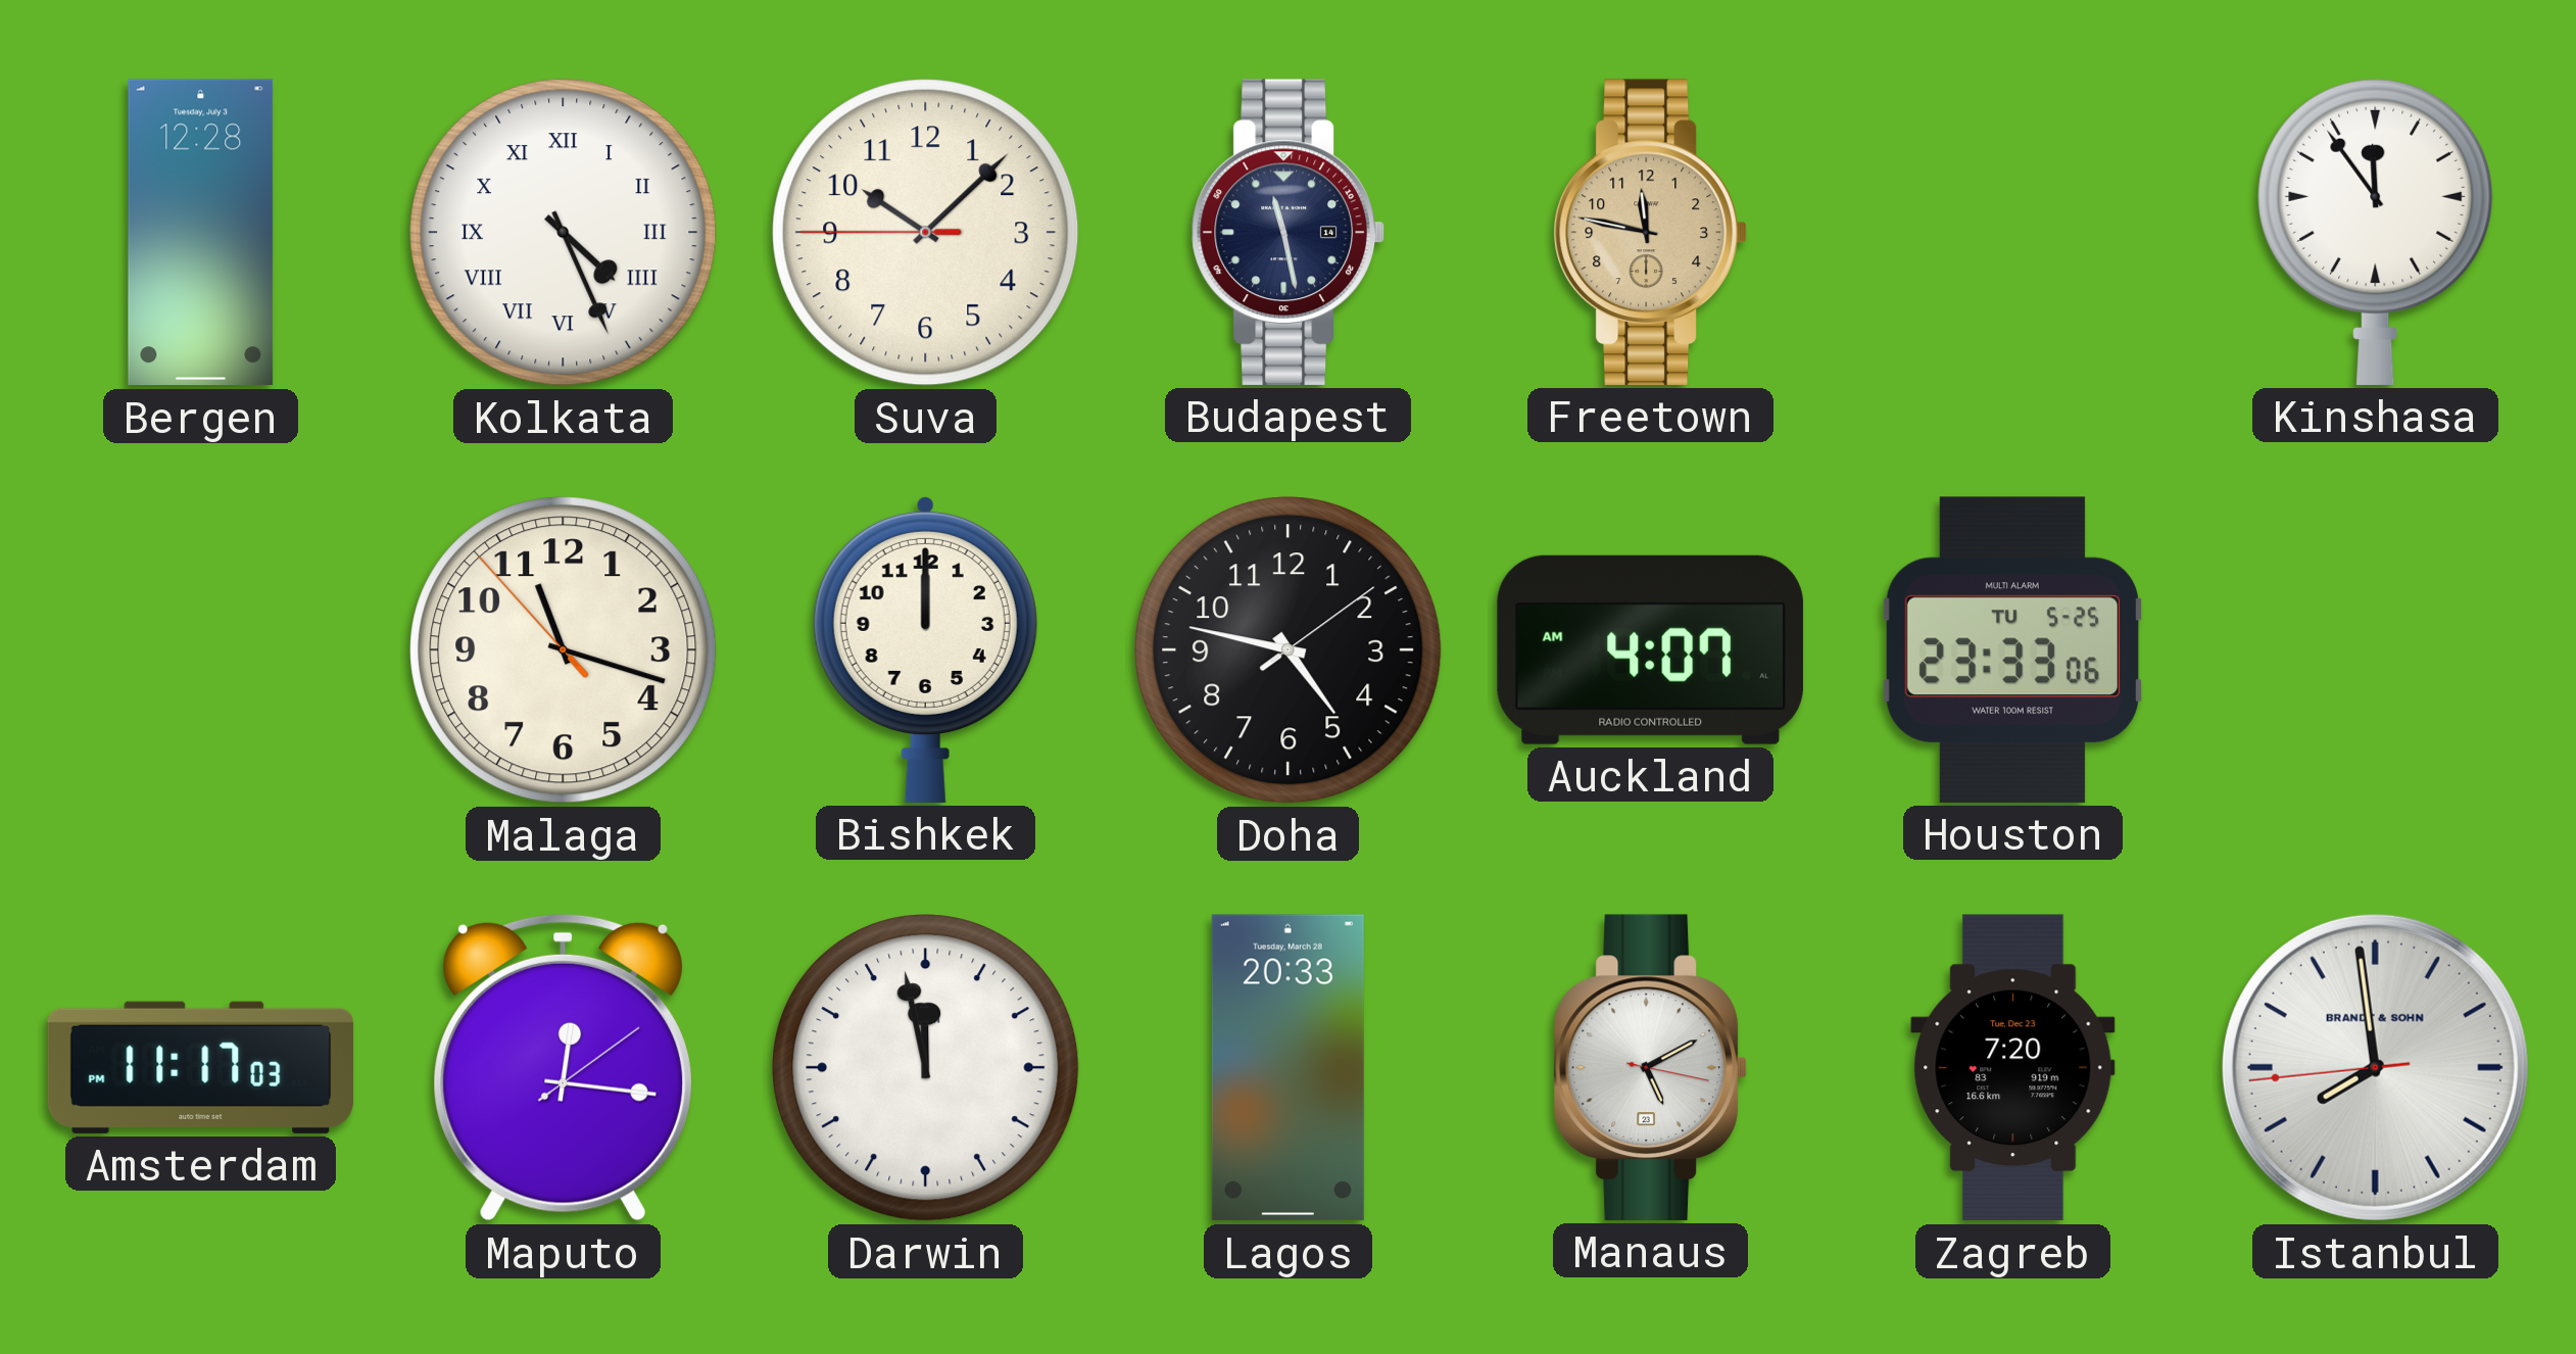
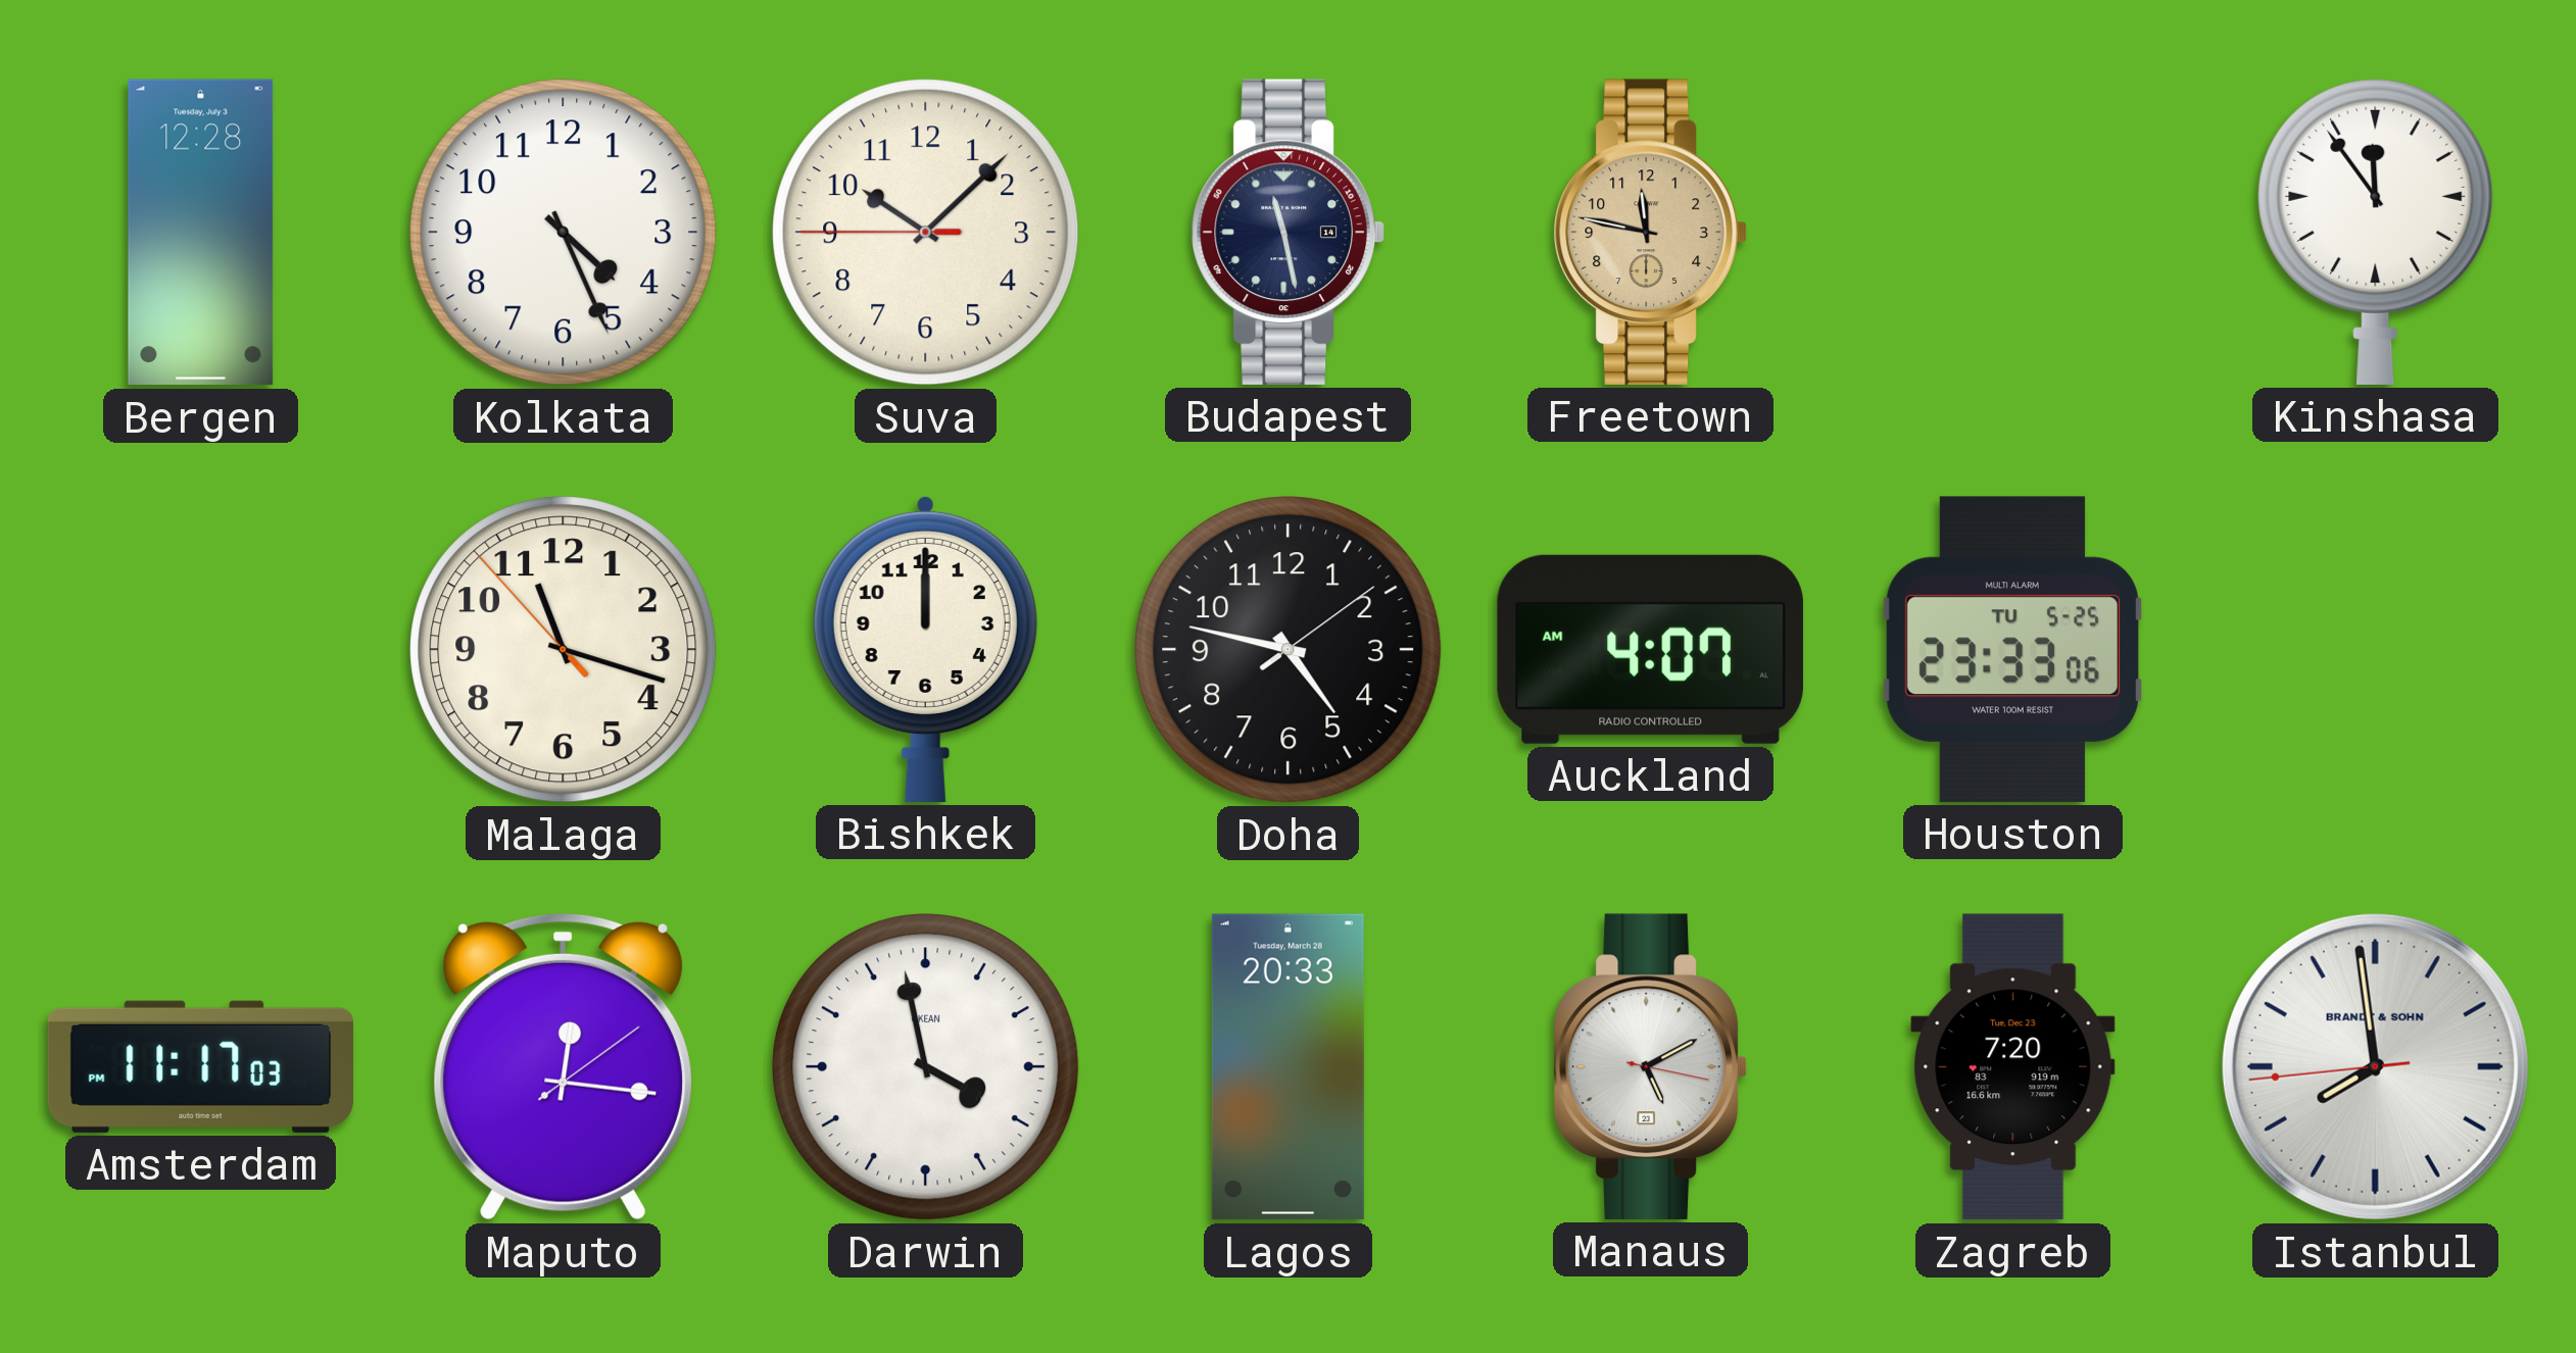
Kolkata numerals: Roman -> Arabic (564, 233)
Darwin: 11:58 -> 3:58 (926, 1067)
